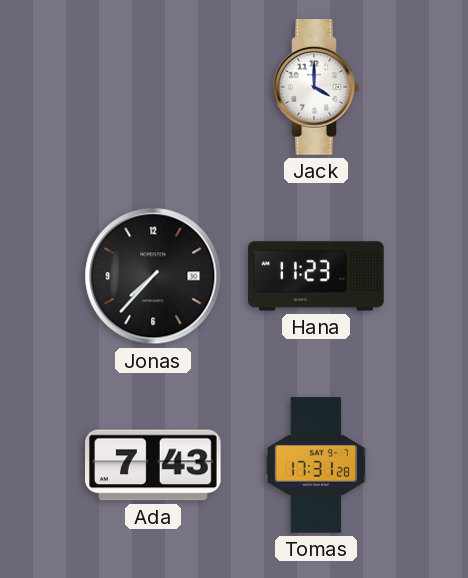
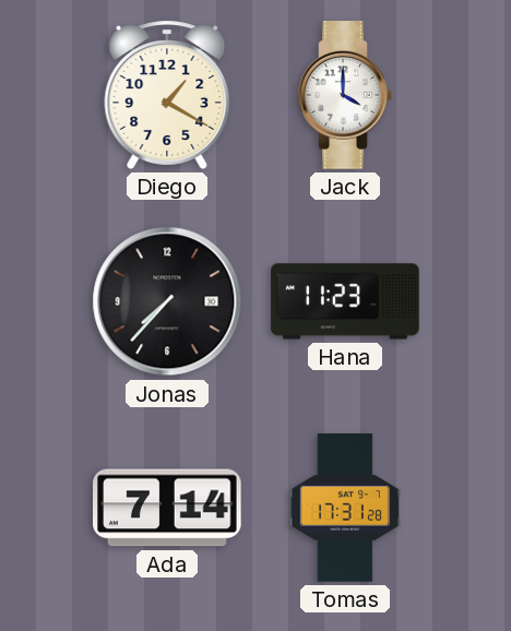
Diego: none -> 1:20 (167, 95)
Ada: 7:43 -> 7:14 (168, 508)
